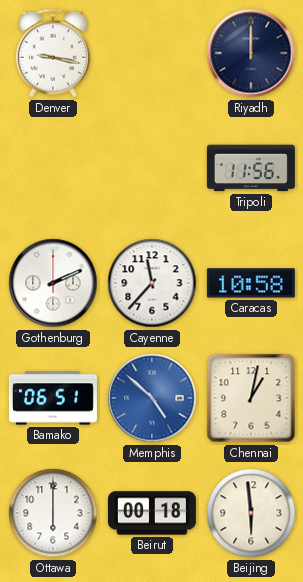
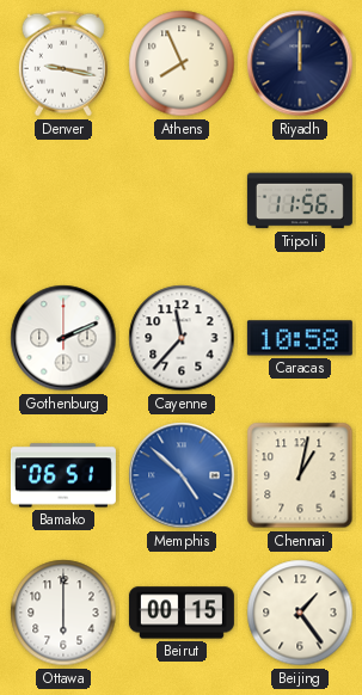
Athens: none -> 7:56 (182, 63)
Beirut: 00:18 -> 00:15 (182, 613)
Beijing: 5:59 -> 1:24 (300, 613)
